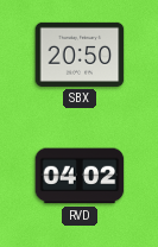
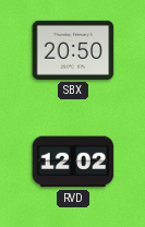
RVD: 04:02 -> 12:02 (73, 162)
